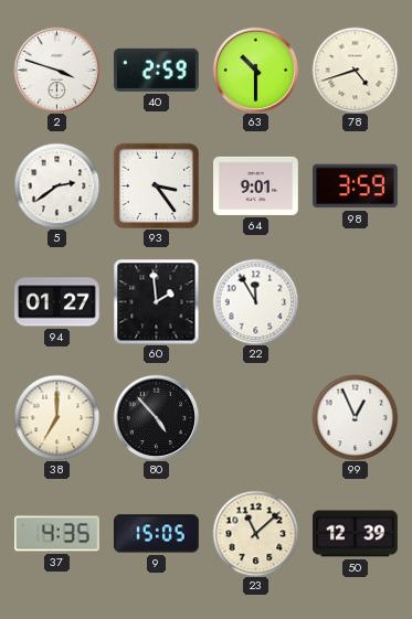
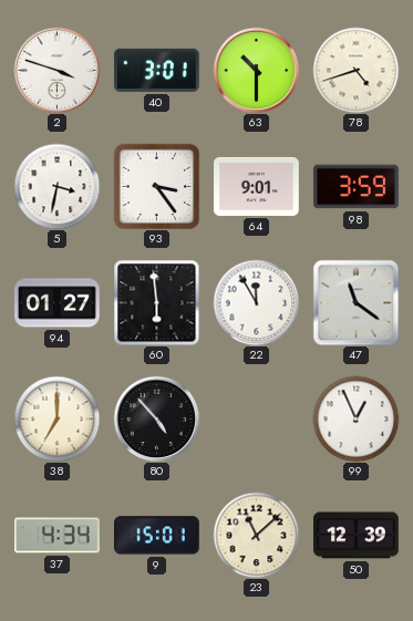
40: 2:59 -> 3:01 (157, 70)
5: 2:39 -> 3:32 (56, 186)
60: 1:59 -> 5:59 (156, 302)
47: none -> 11:21 (355, 302)
37: 4:35 -> 4:34 (58, 536)
9: 15:05 -> 15:01 (157, 536)
